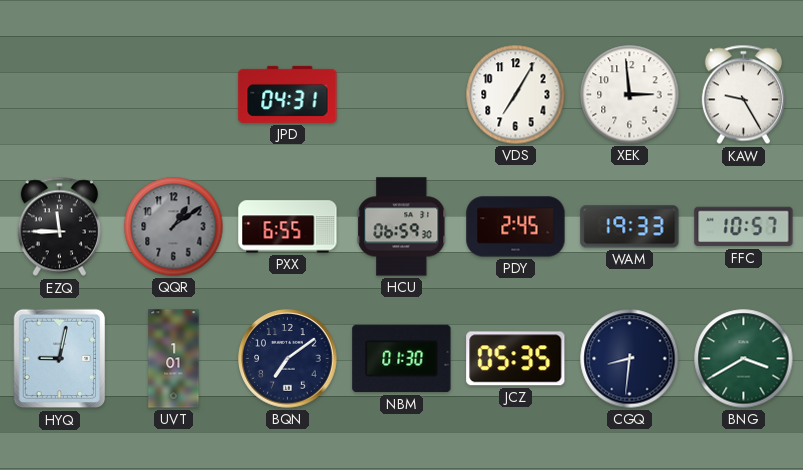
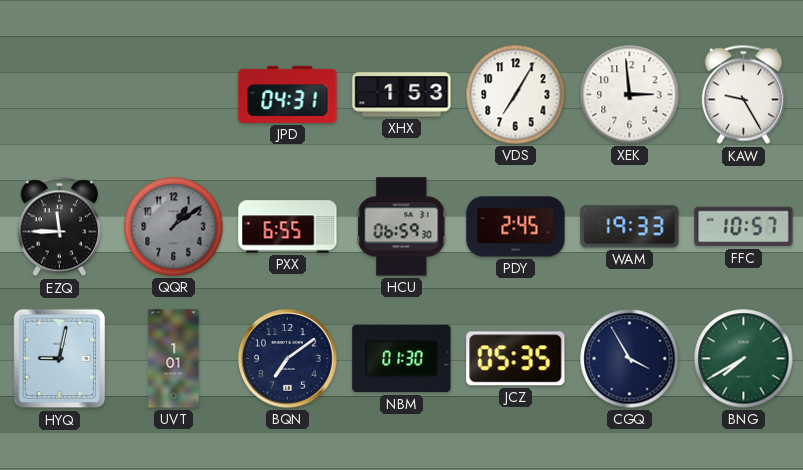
XHX: none -> 1:53 (402, 95)
CGQ: 8:31 -> 3:55 (630, 359)
BNG: 3:40 -> 7:40 (744, 359)
